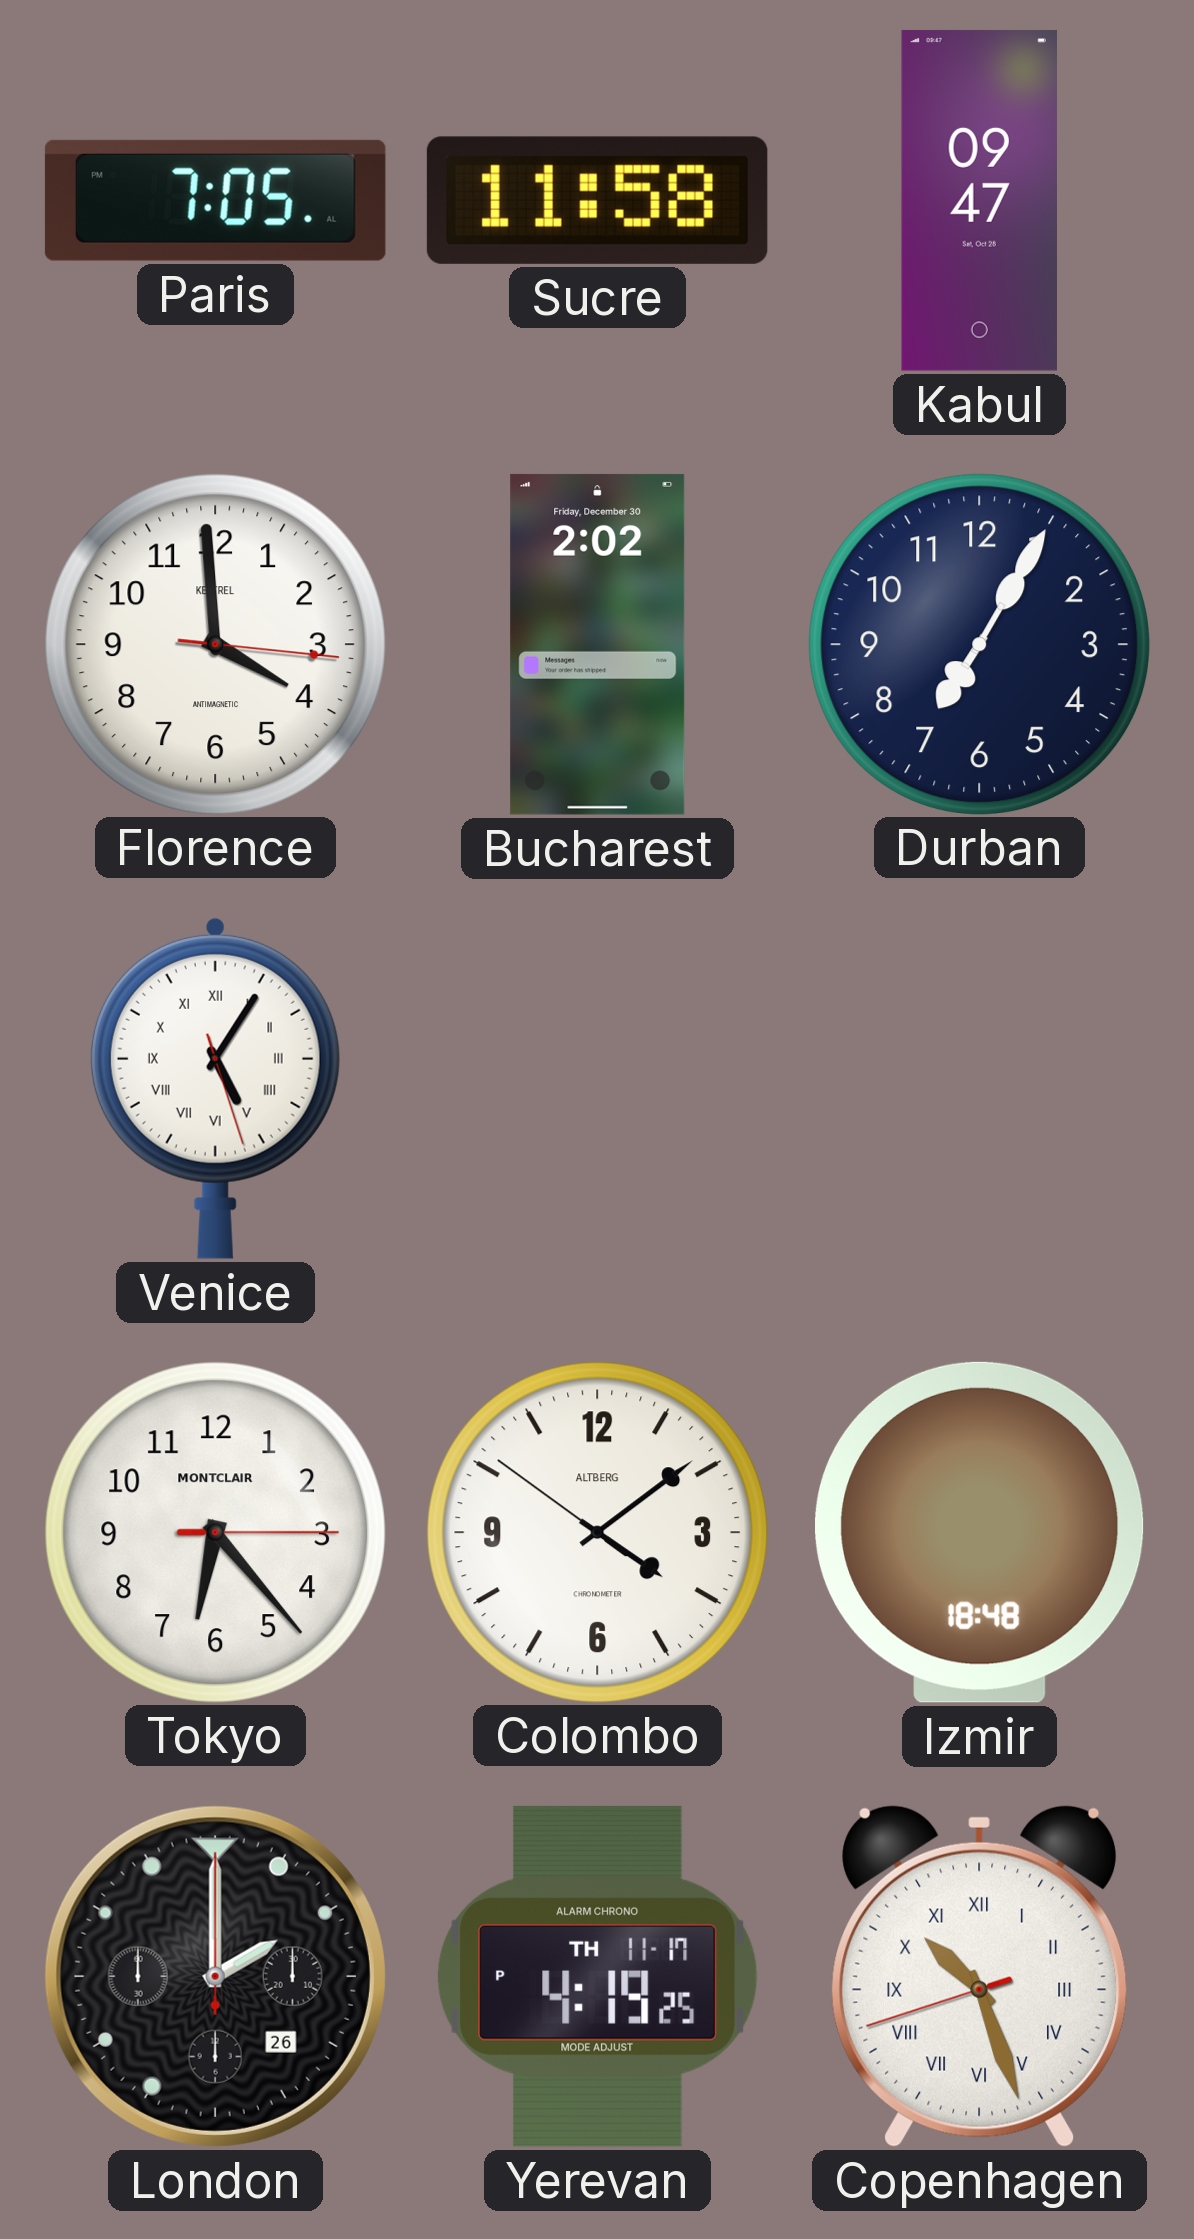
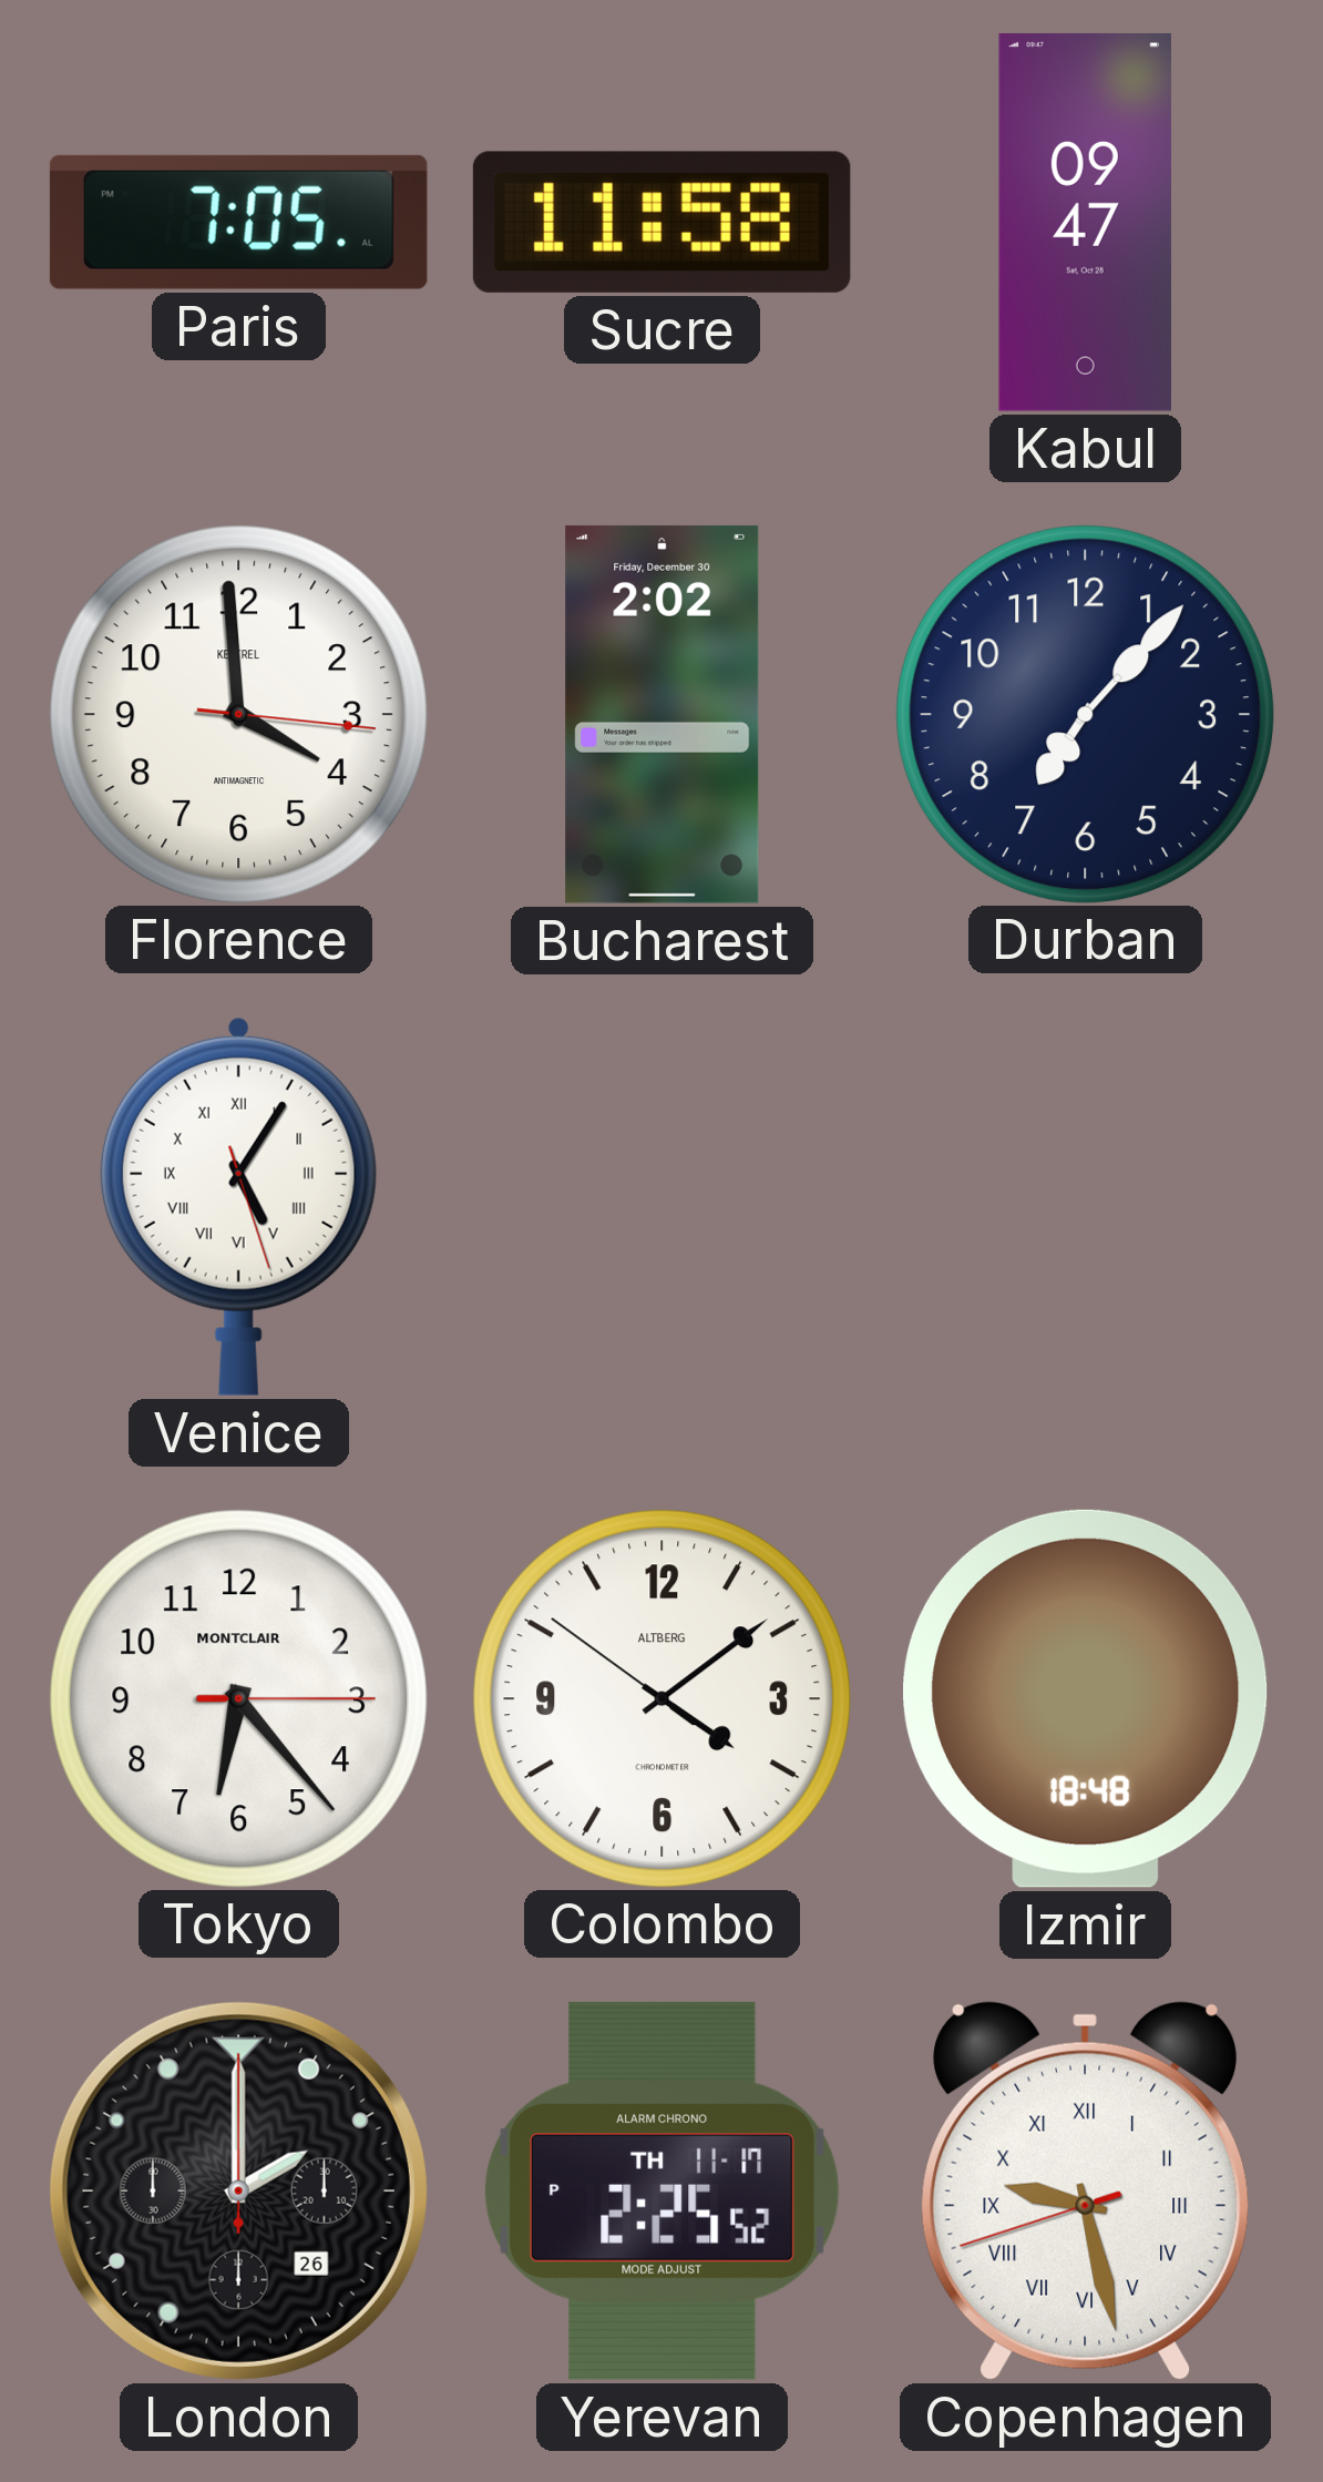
Durban: 7:05 -> 7:07 (1085, 714)
Yerevan: 4:19 -> 2:25 (663, 2190)
Copenhagen: 10:26 -> 9:27 (1086, 2190)
